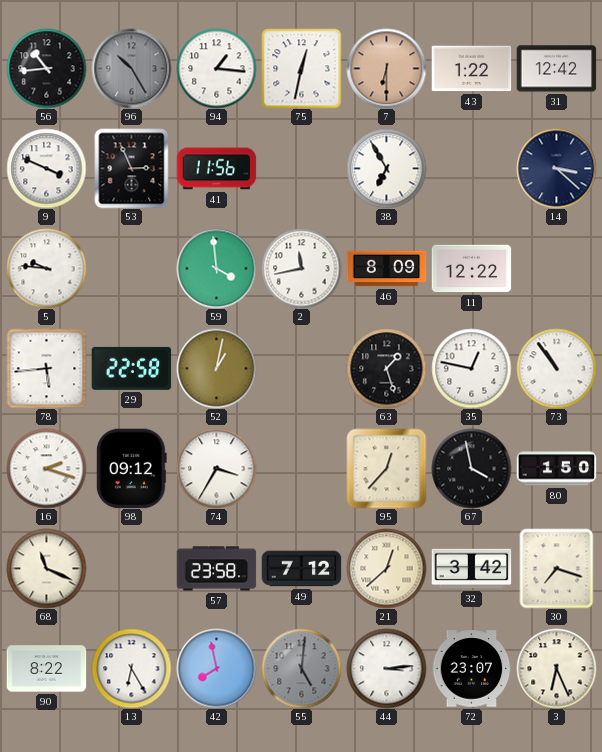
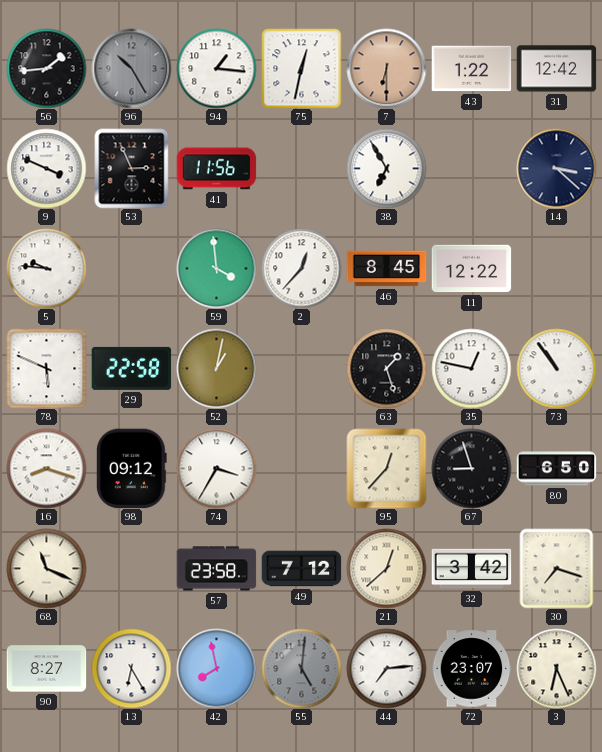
56: 10:44 -> 1:44 (46, 68)
2: 11:43 -> 12:37 (301, 268)
46: 8:09 -> 8:45 (386, 269)
78: 5:44 -> 5:49 (46, 368)
16: 2:18 -> 8:18 (46, 468)
67: 3:58 -> 8:57 (471, 468)
80: 1:50 -> 6:50 (556, 469)
90: 8:22 -> 8:27 (46, 669)
44: 3:14 -> 7:14 (386, 668)
